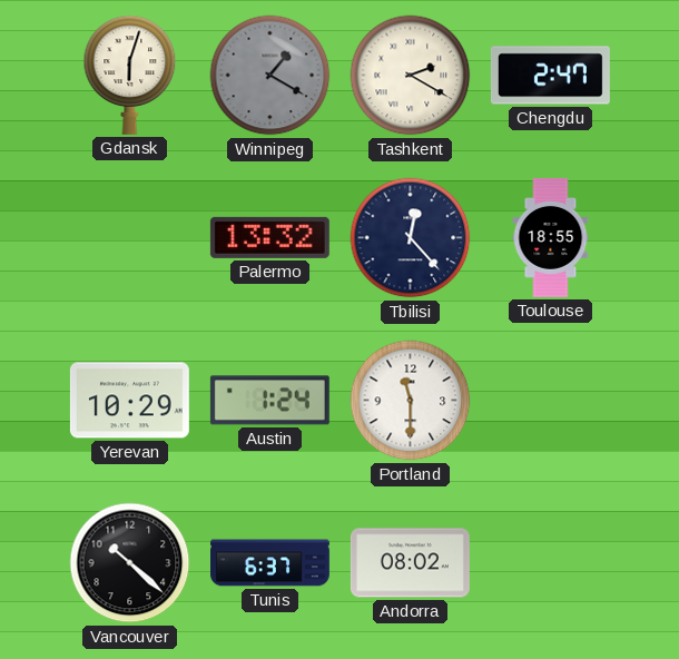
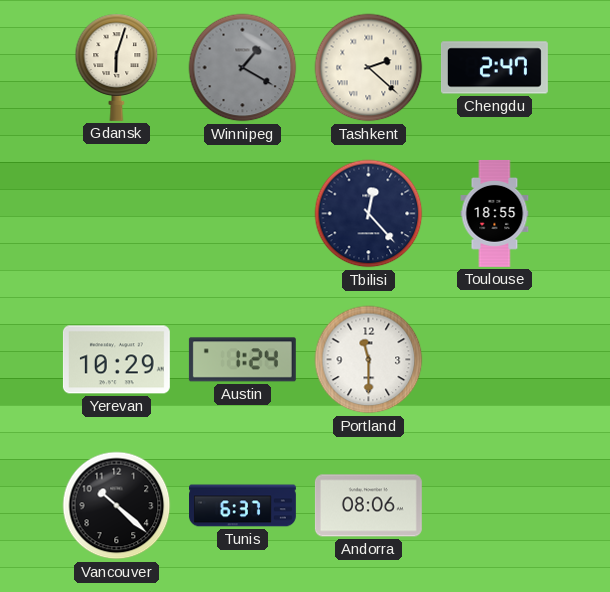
Tashkent: 2:20 -> 2:22 (369, 68)
Palermo: 13:32 -> none (269, 237)
Andorra: 08:02 -> 08:06 (368, 506)
